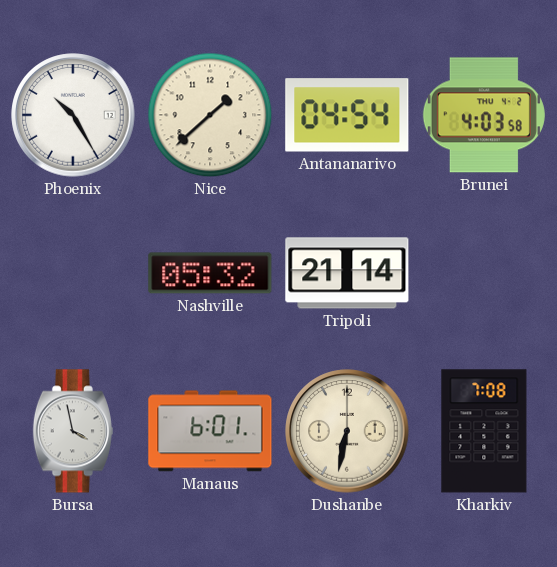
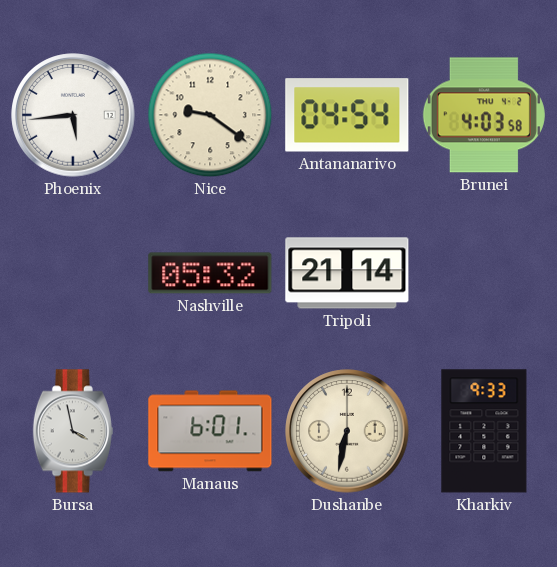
Phoenix: 10:25 -> 5:44 (73, 115)
Nice: 1:38 -> 9:21 (210, 115)
Kharkiv: 7:08 -> 9:33 (484, 431)
